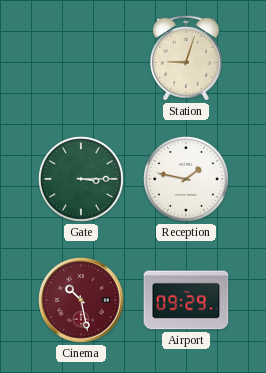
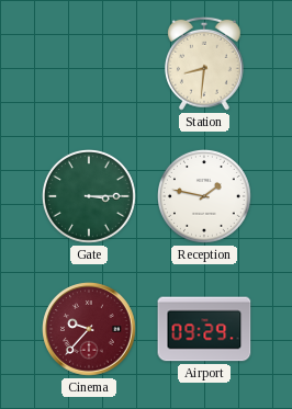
Station: 9:03 -> 8:31 (205, 64)
Cinema: 10:28 -> 9:37 (89, 329)
